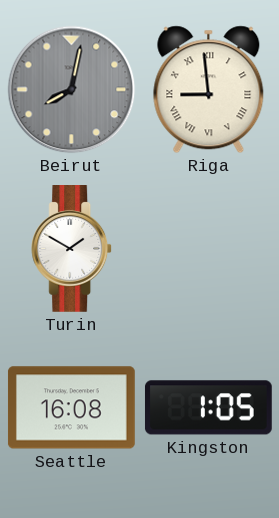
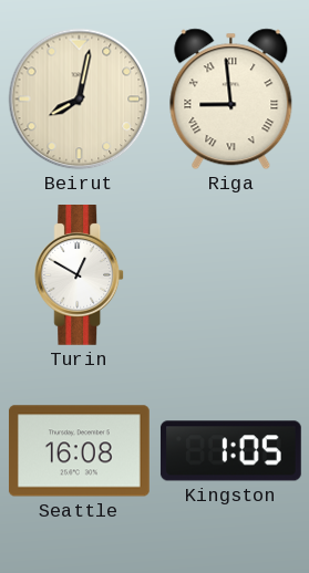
Beirut dial: grey -> cream (80, 100)
Turin: 1:50 -> 12:50 (80, 275)
